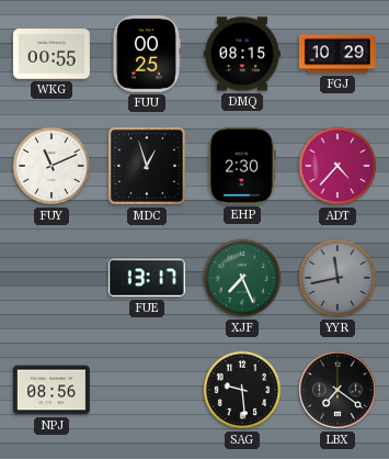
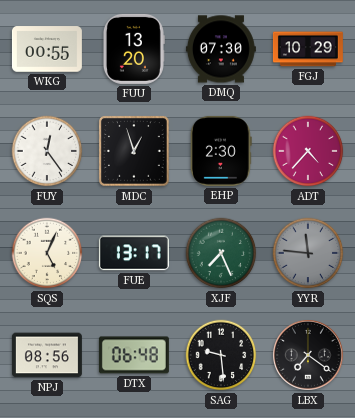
FUU: 00:25 -> 13:20 (133, 49)
DMQ: 08:15 -> 07:30 (221, 49)
FUY: 11:11 -> 12:24 (47, 151)
SQS: none -> 5:04 (47, 253)
YYR: 11:43 -> 11:46 (308, 253)
DTX: none -> 06:48 (134, 355)
